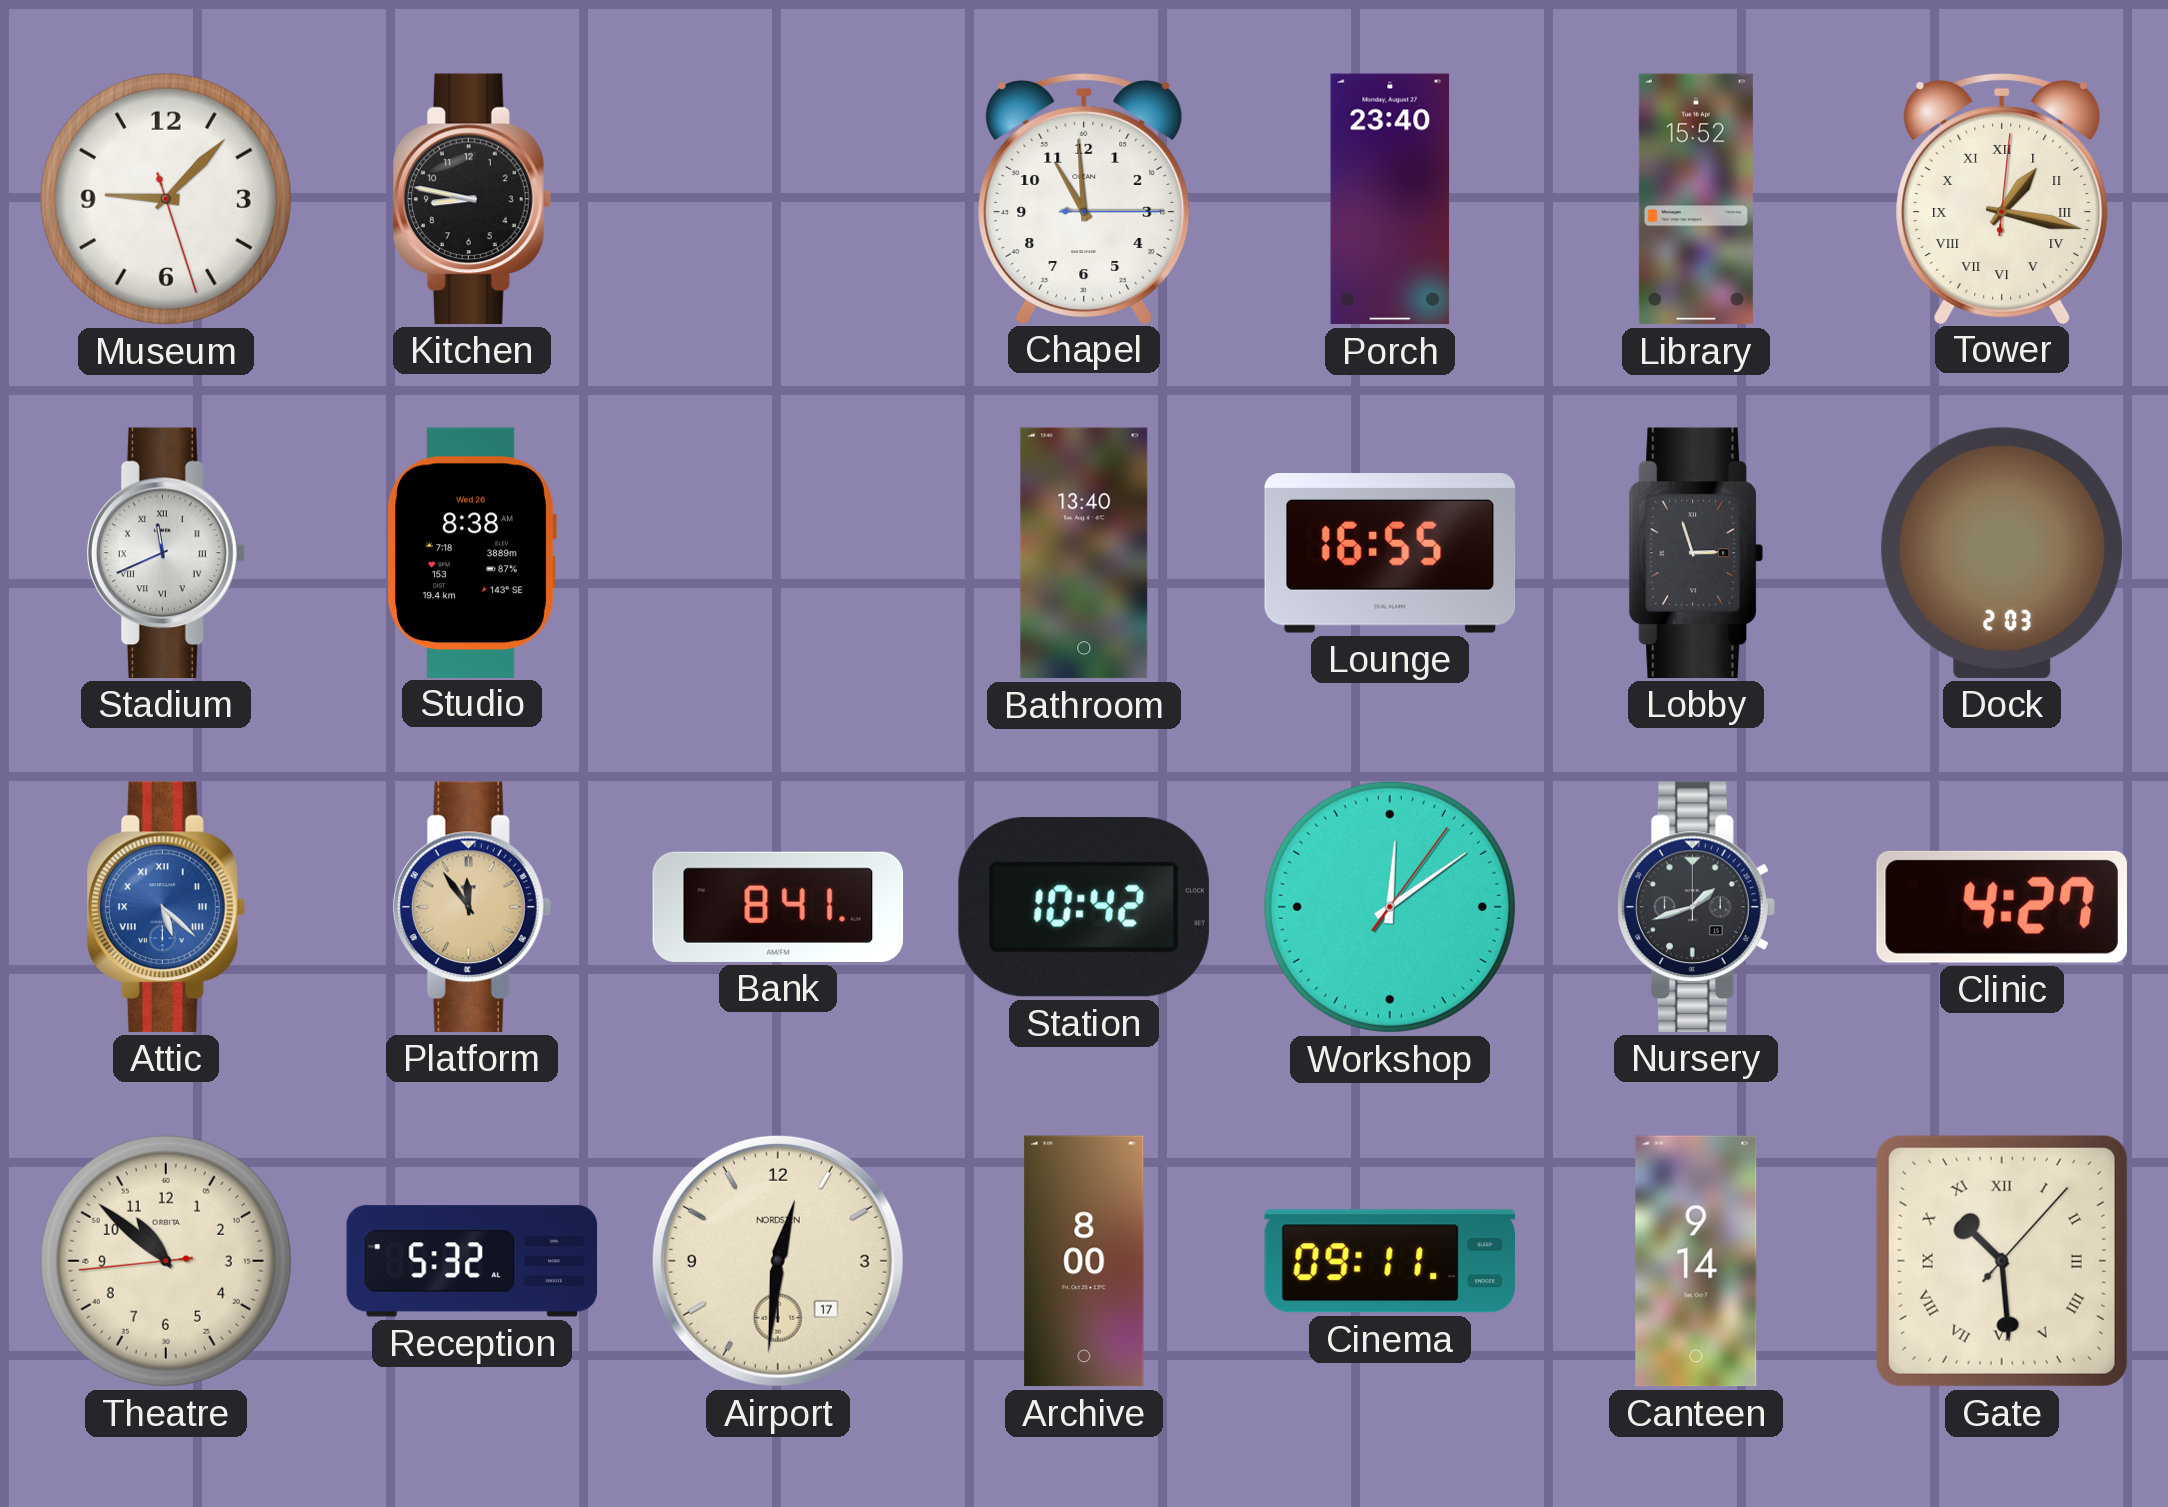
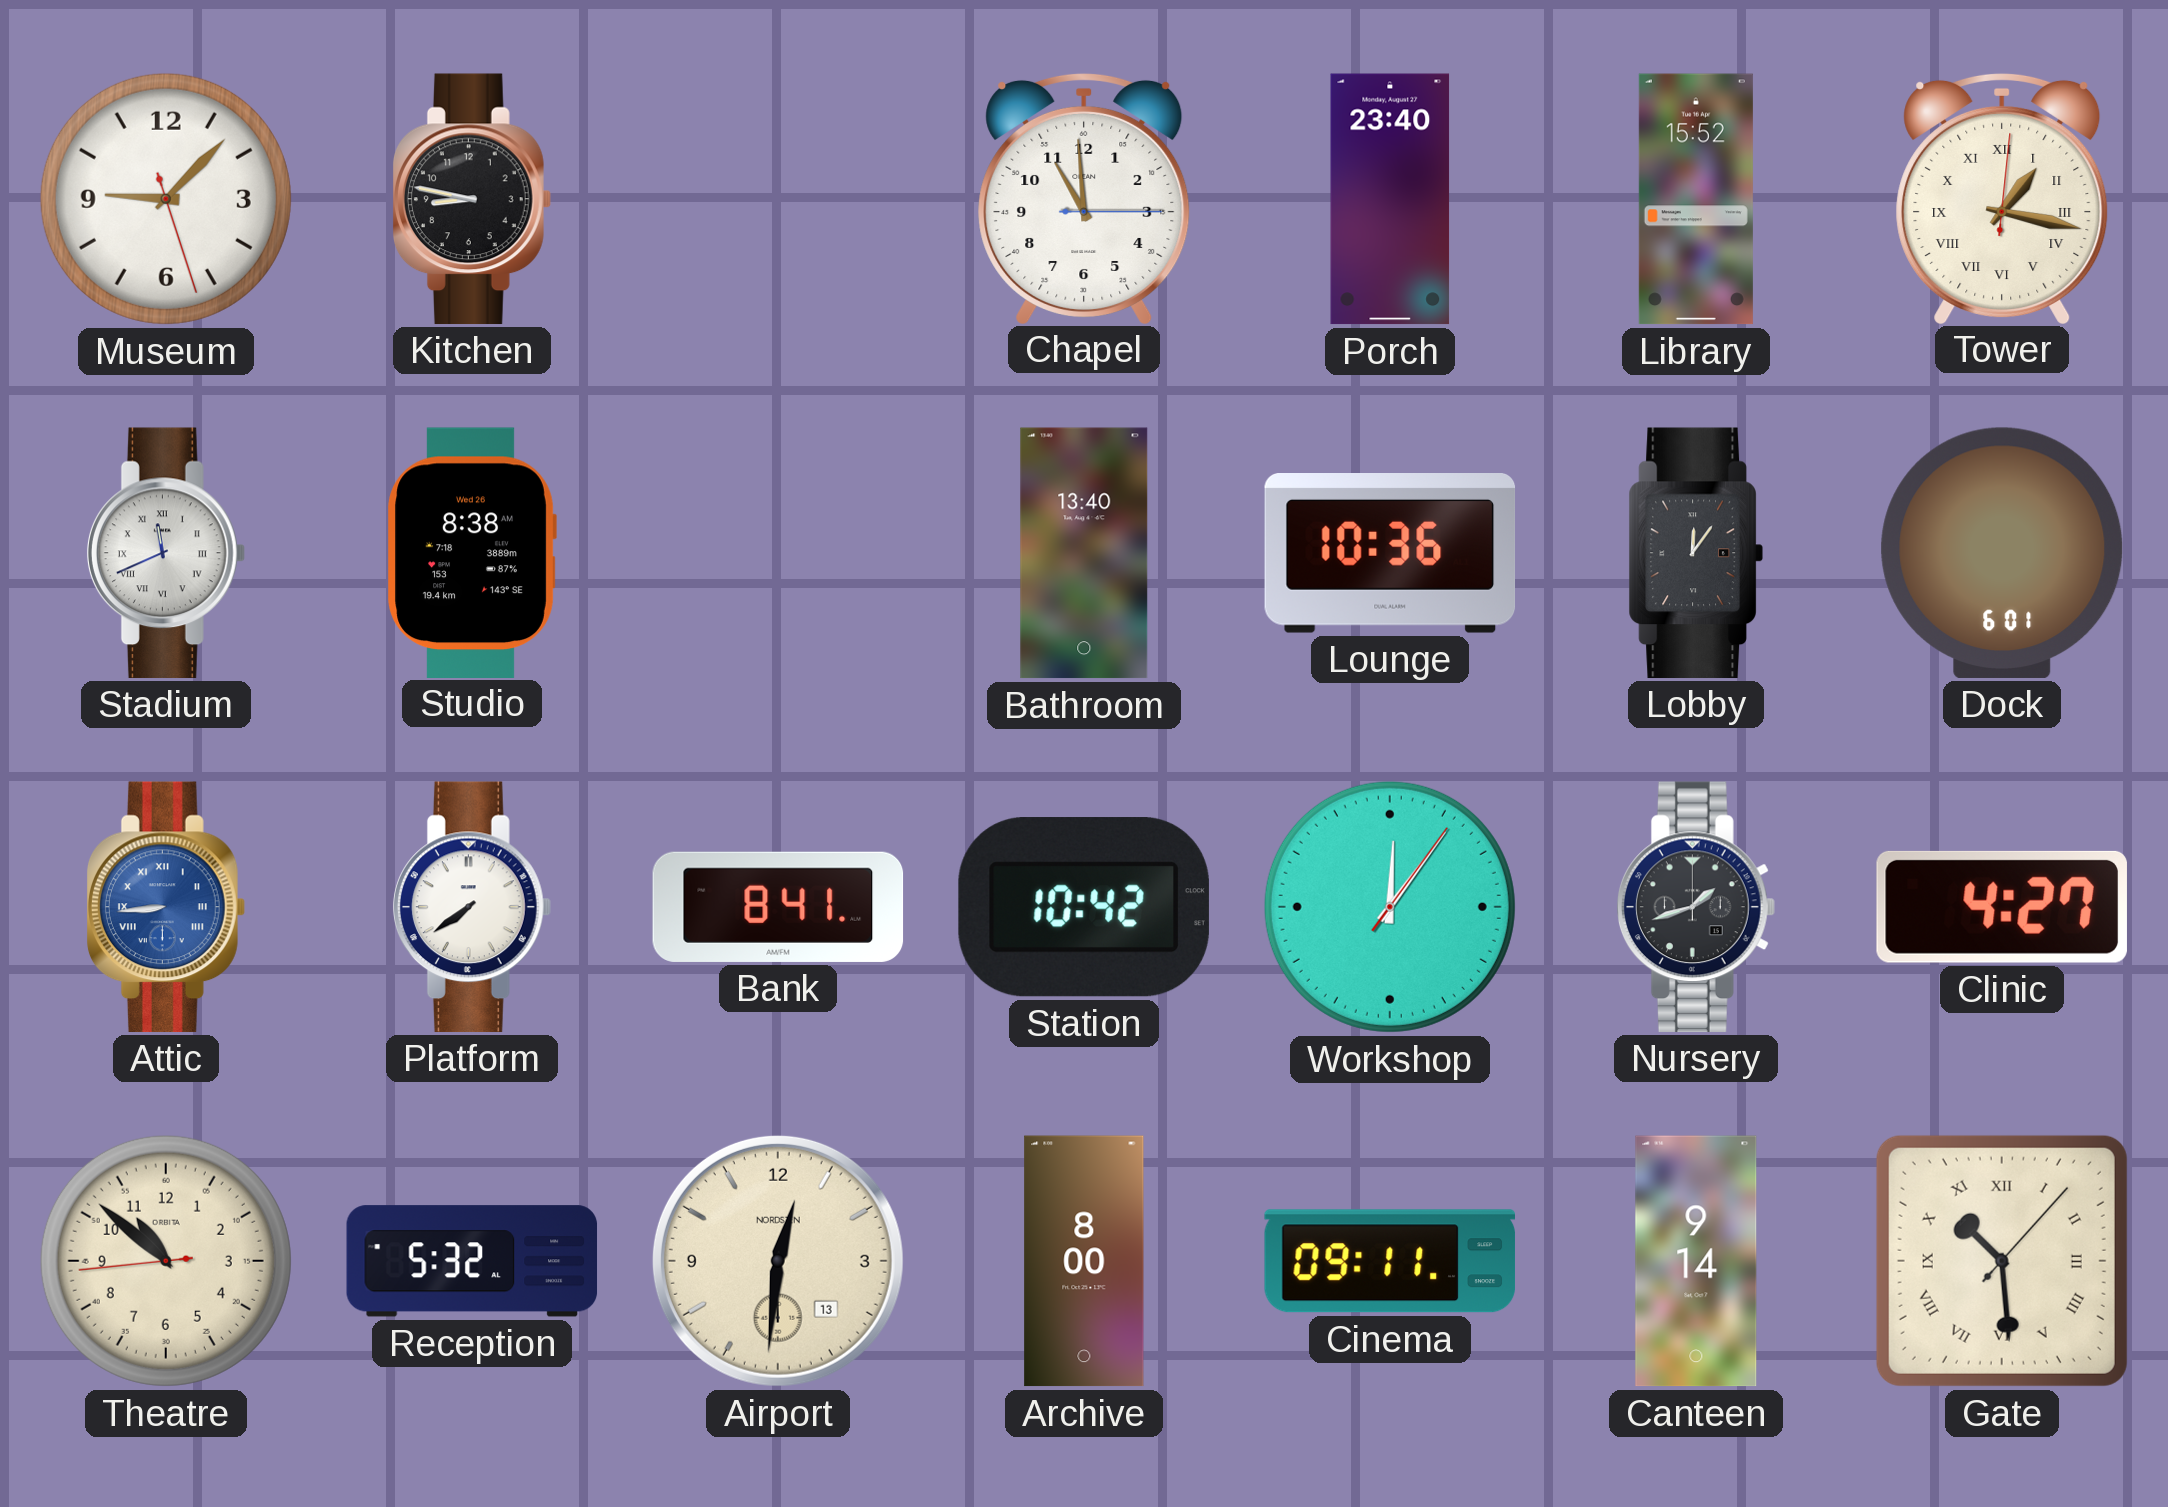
Lounge: 16:55 -> 10:36 (1390, 553)
Lobby: 2:57 -> 12:06 (1696, 553)
Dock: 2:03 -> 6:01 (2002, 553)
Attic: 5:22 -> 8:44 (166, 907)
Platform: 11:54 -> 7:39 (472, 907)
Platform dial: champagne -> white (472, 907)
Workshop: 12:09 -> 12:06 (1390, 907)
Airport date: 17 -> 13 (778, 1261)
